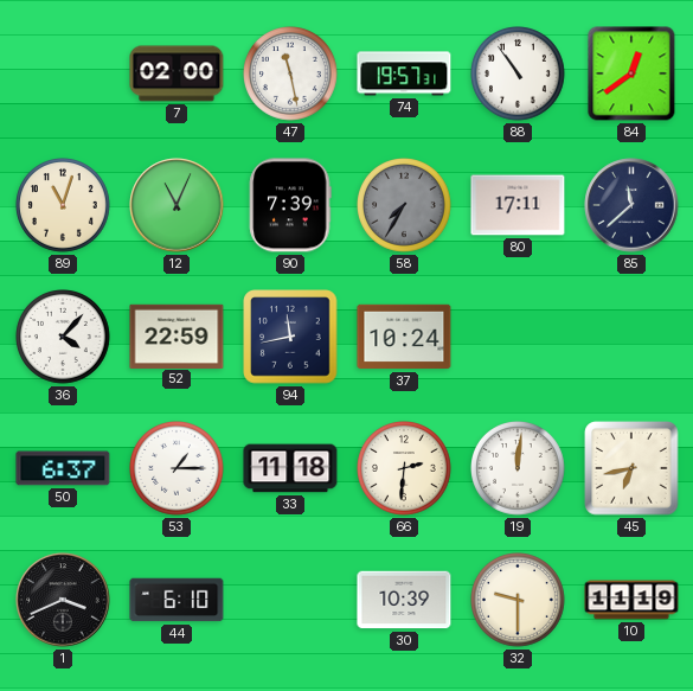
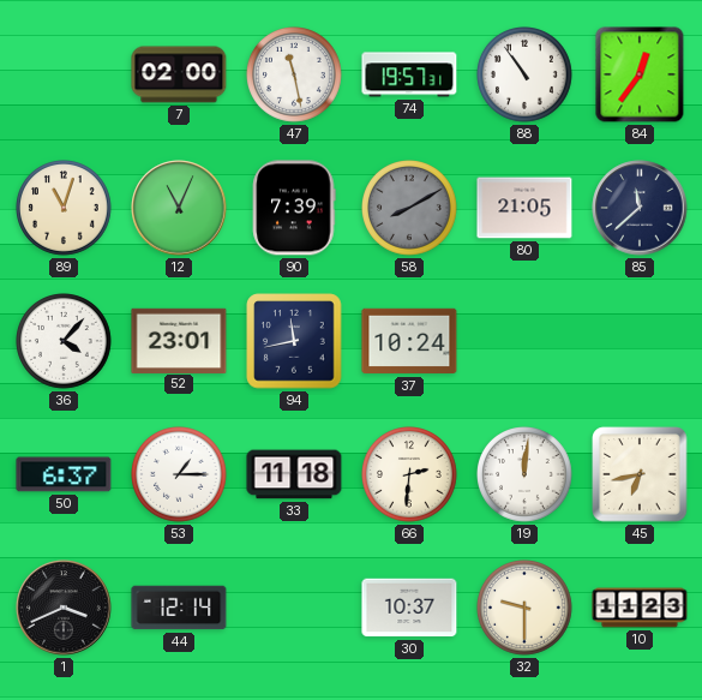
84: 12:39 -> 12:36 (640, 74)
58: 7:35 -> 8:10 (410, 209)
80: 17:11 -> 21:05 (524, 208)
52: 22:59 -> 23:01 (179, 340)
44: 6:10 -> 12:14 (179, 608)
30: 10:39 -> 10:37 (409, 608)
10: 11:19 -> 11:23 (640, 608)
